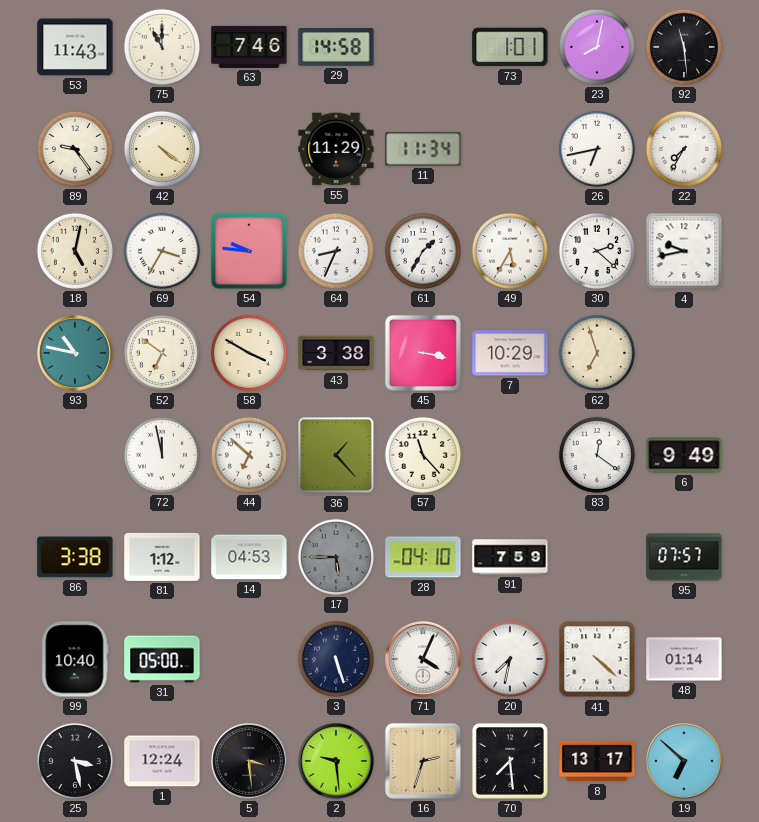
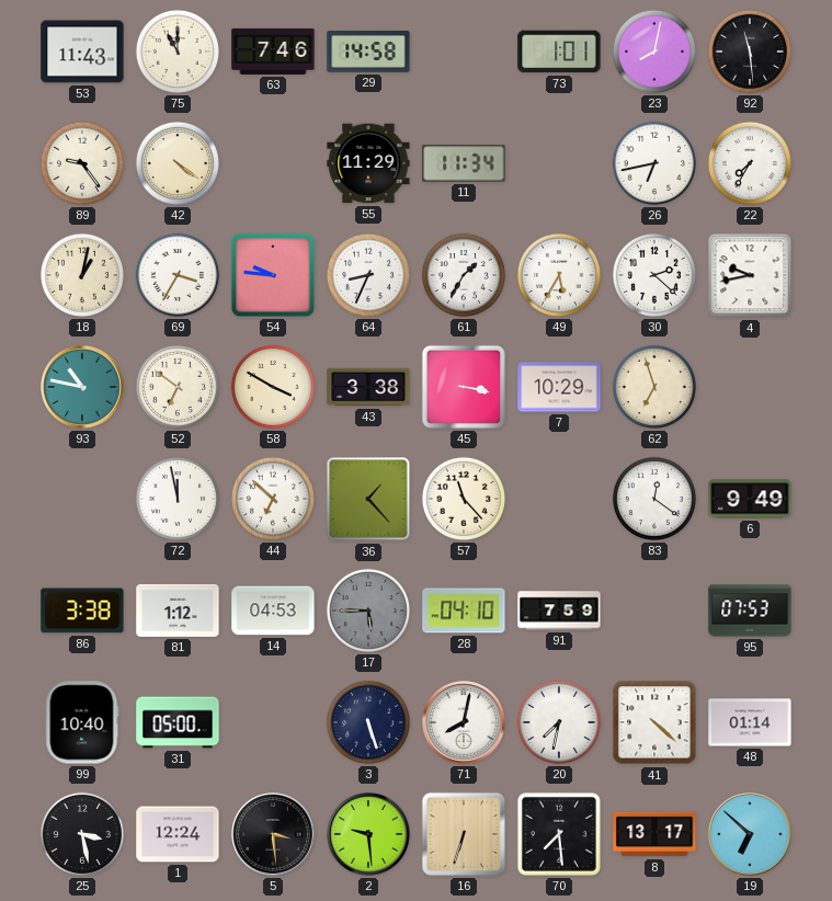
18: 5:02 -> 1:02 (82, 275)
95: 07:57 -> 07:53 (750, 611)
71: 4:04 -> 8:02 (464, 722)
16: 2:33 -> 6:33 (464, 834)
